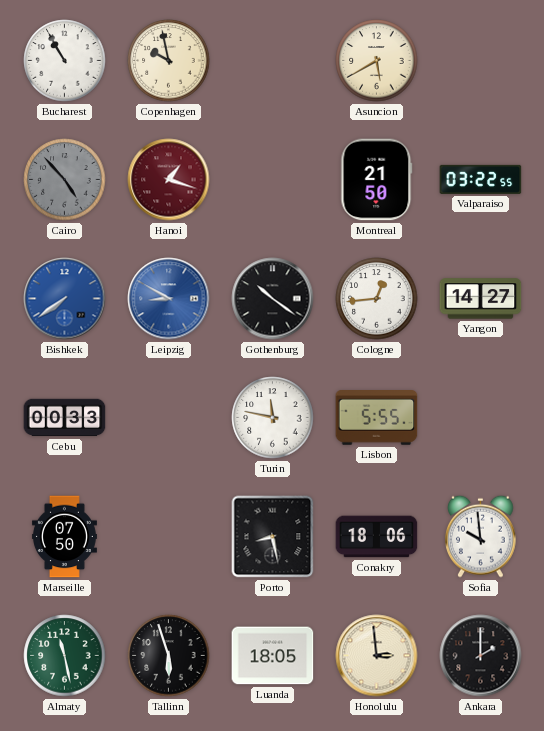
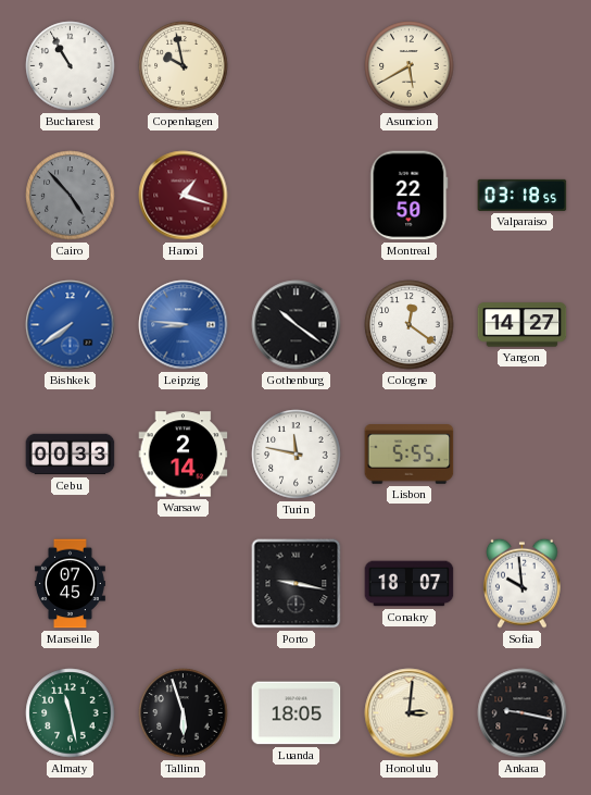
Montreal: 21:50 -> 22:50 (410, 196)
Valparaiso: 03:22 -> 03:18 (523, 195)
Leipzig: 8:50 -> 8:46 (184, 325)
Cologne: 12:44 -> 12:21 (410, 325)
Warsaw: none -> 2:14 (184, 455)
Marseille: 07:50 -> 07:45 (70, 584)
Porto: 8:28 -> 9:17 (297, 584)
Conakry: 18:06 -> 18:07 (410, 584)
Honolulu: 2:59 -> 3:01 (410, 713)
Ankara: 2:00 -> 9:17 (523, 713)
